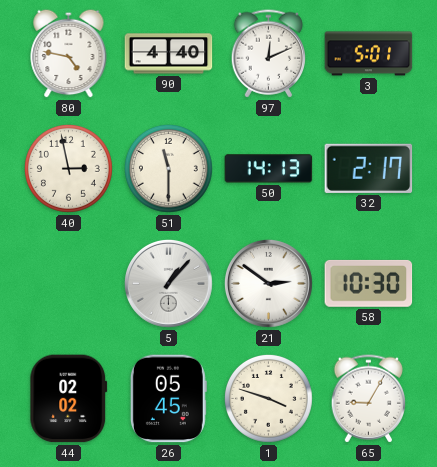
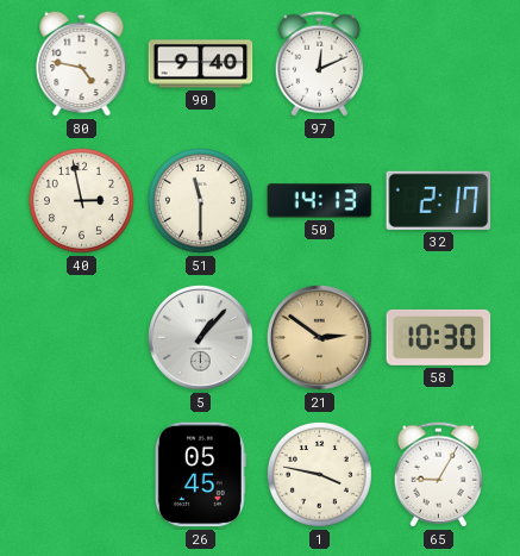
90: 4:40 -> 9:40 (201, 64)
3: 5:01 -> none (369, 54)
21 dial: white -> champagne (319, 337)
44: 02:02 -> none (69, 399)
1: 3:48 -> 3:47 (319, 474)
